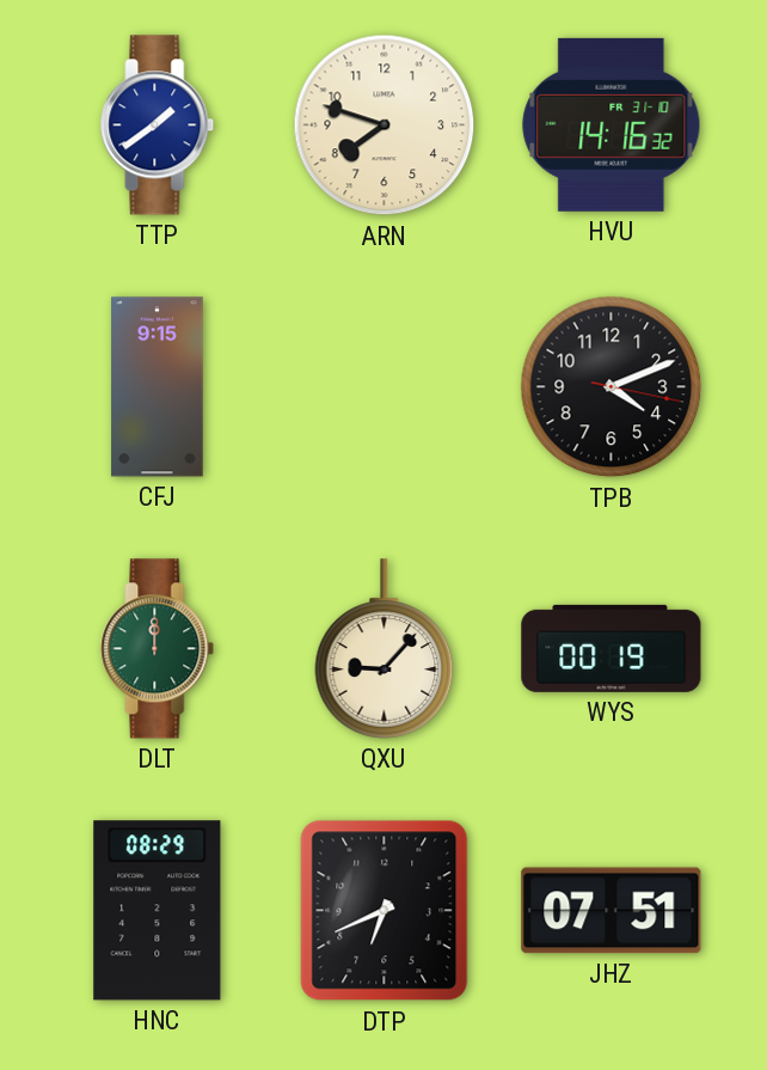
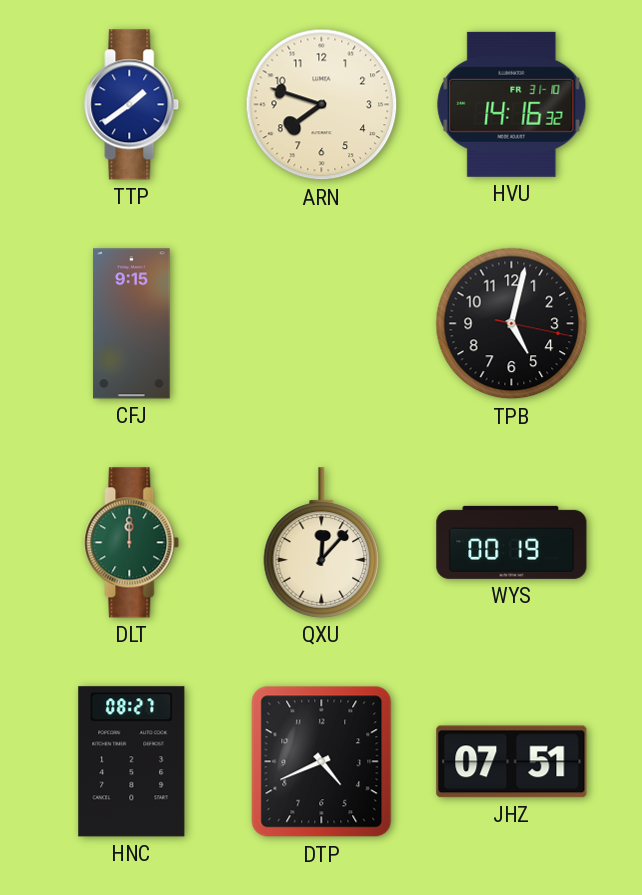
TPB: 4:11 -> 5:02 (512, 324)
QXU: 9:07 -> 12:07 (322, 543)
HNC: 08:29 -> 08:27 (132, 762)
DTP: 6:41 -> 4:41 (322, 762)
